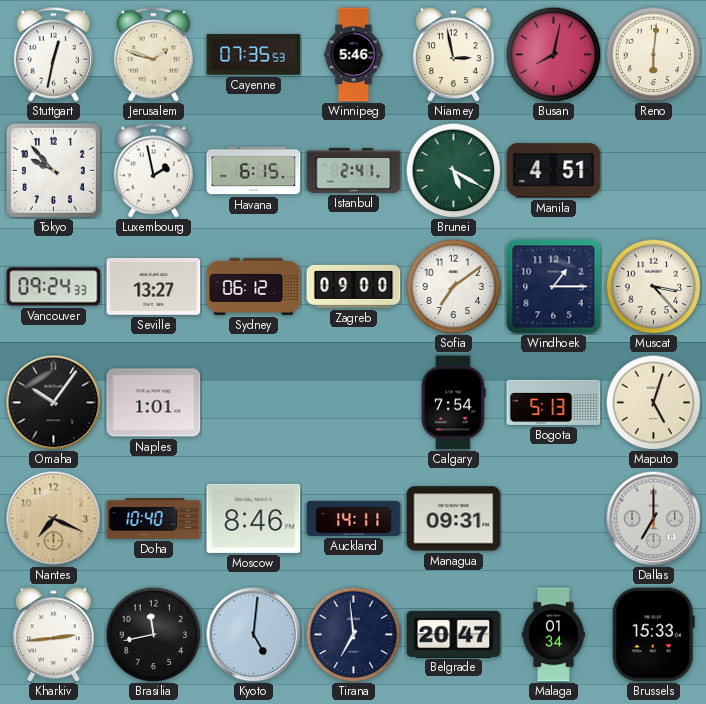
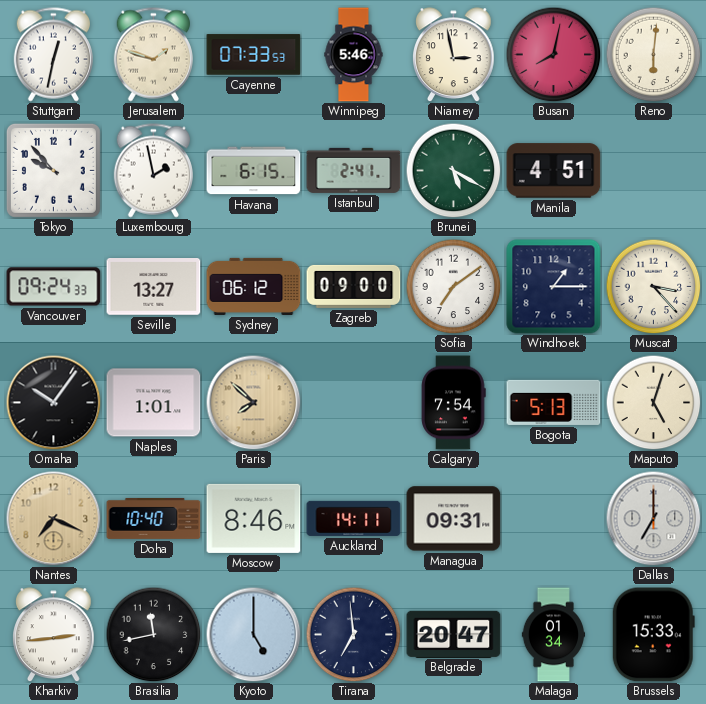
Cayenne: 07:35 -> 07:33 (254, 55)
Paris: none -> 7:52 (253, 402)
Kyoto: 5:01 -> 5:00 (253, 634)
